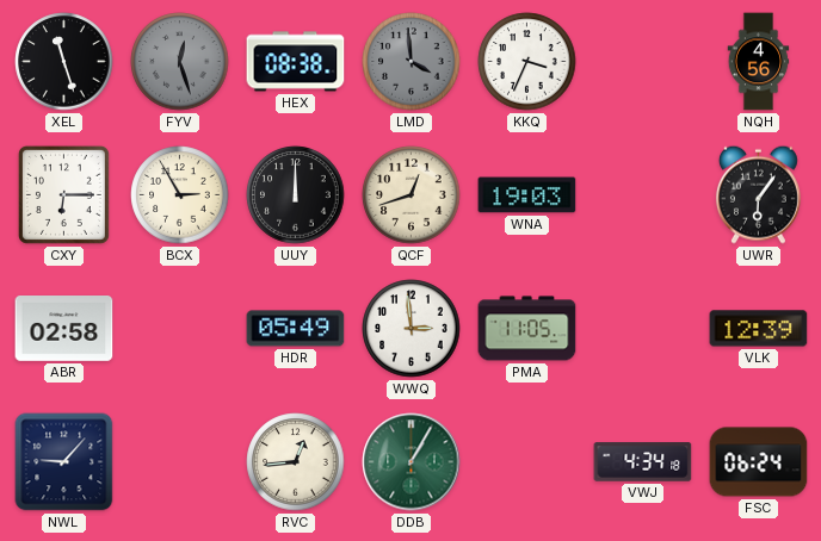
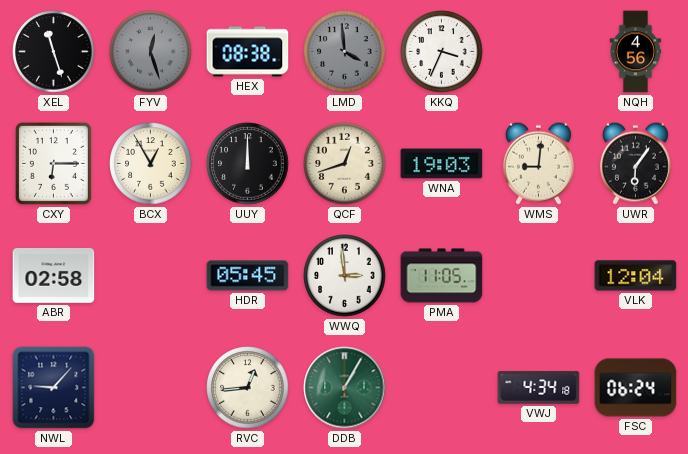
BCX: 2:55 -> 12:55 (151, 164)
WMS: none -> 9:01 (538, 163)
HDR: 05:49 -> 05:45 (248, 276)
VLK: 12:39 -> 12:04 (636, 276)
